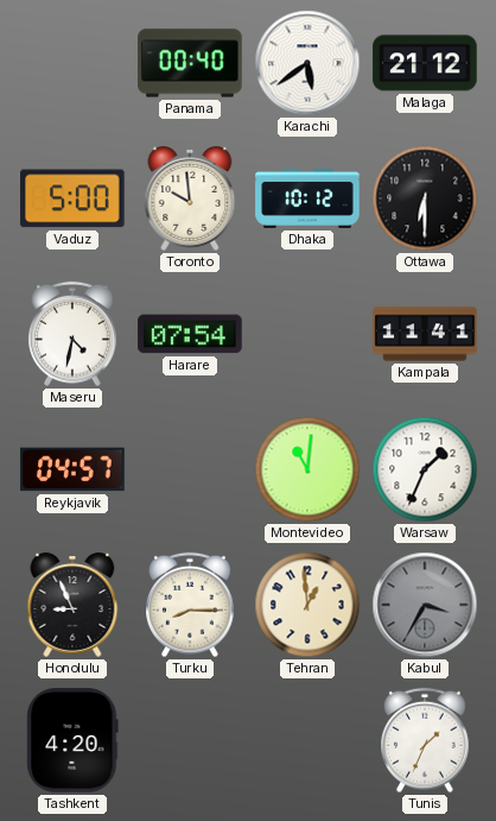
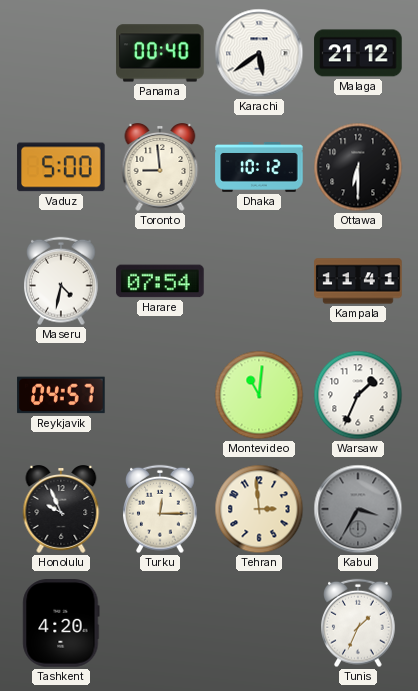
Toronto: 9:59 -> 8:59 (160, 168)
Honolulu: 8:56 -> 9:56 (61, 510)
Turku: 8:15 -> 12:15 (160, 509)
Tehran: 12:59 -> 2:59 (259, 509)
